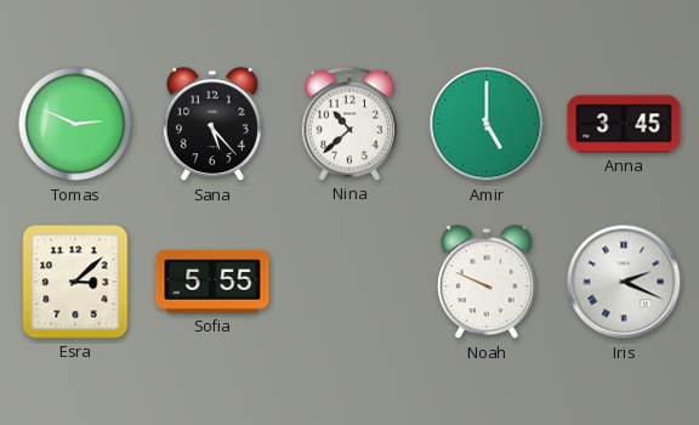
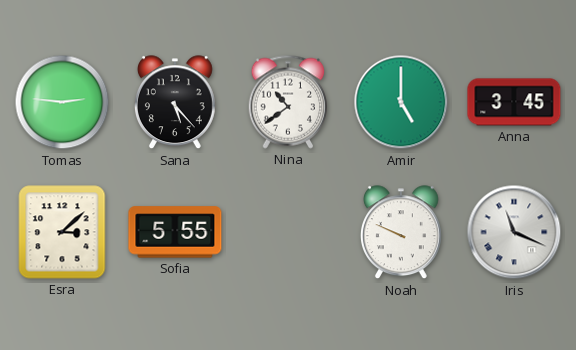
Tomas: 2:49 -> 2:46 (62, 102)
Nina: 10:38 -> 10:39 (288, 102)
Iris: 2:19 -> 11:19 (514, 232)
